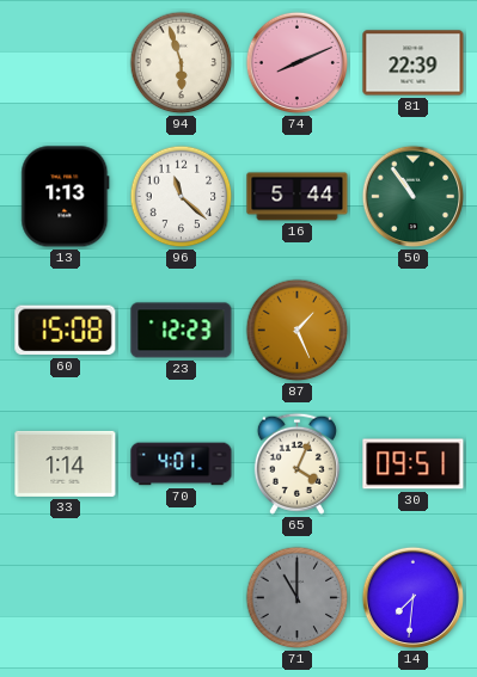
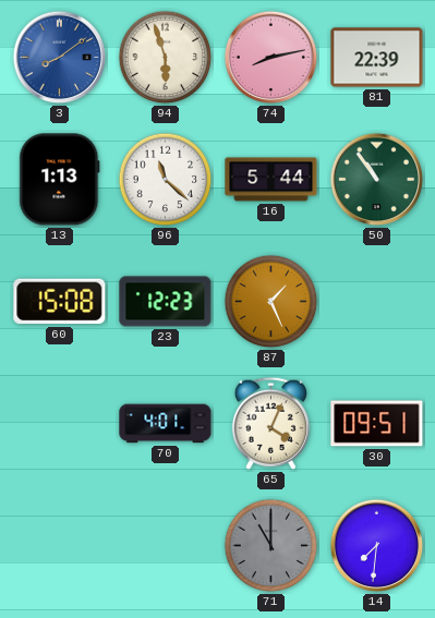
3: none -> 8:09 (60, 58)
74: 8:11 -> 8:13 (271, 58)
33: 1:14 -> none (66, 463)
